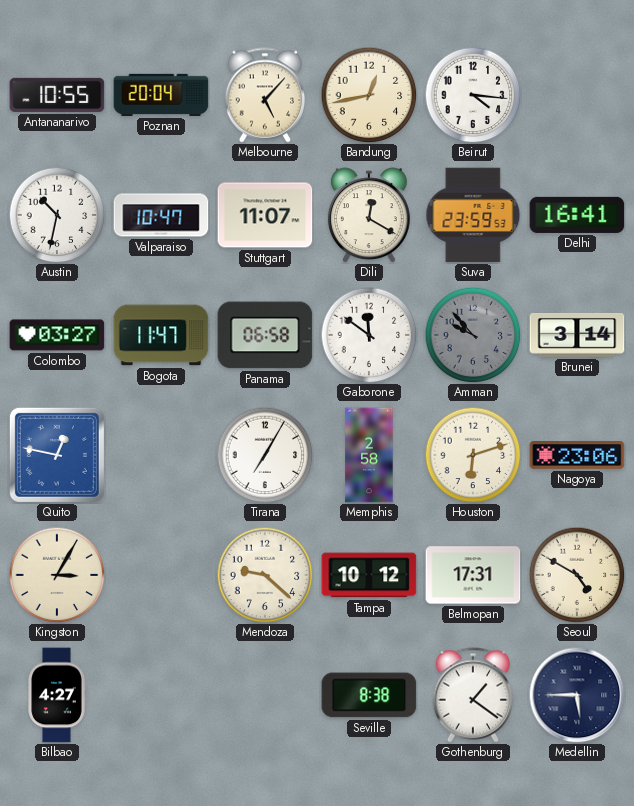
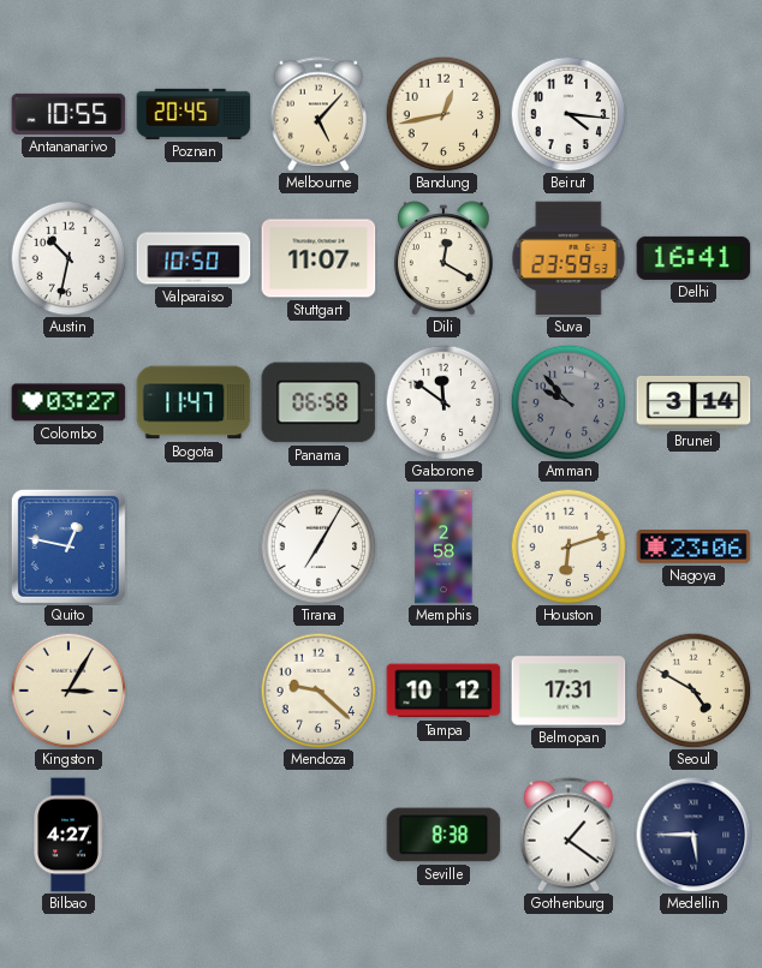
Poznan: 20:04 -> 20:45 (194, 114)
Valparaiso: 10:47 -> 10:50 (194, 258)
